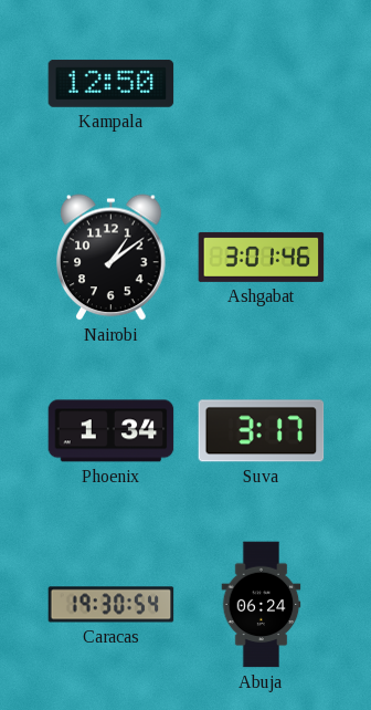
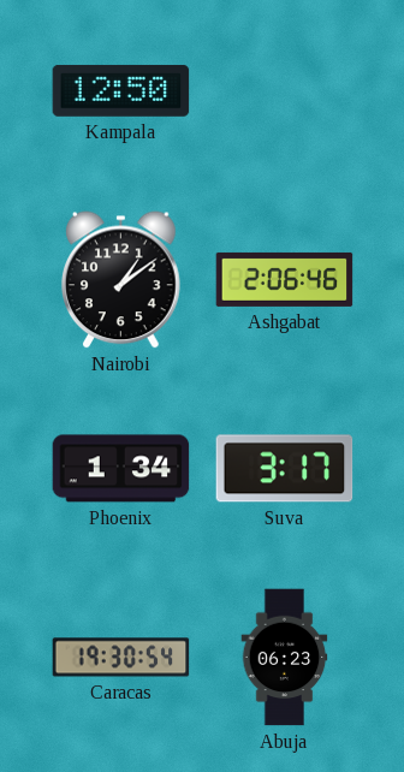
Ashgabat: 3:01 -> 2:06 (285, 279)
Abuja: 06:24 -> 06:23 (285, 658)
